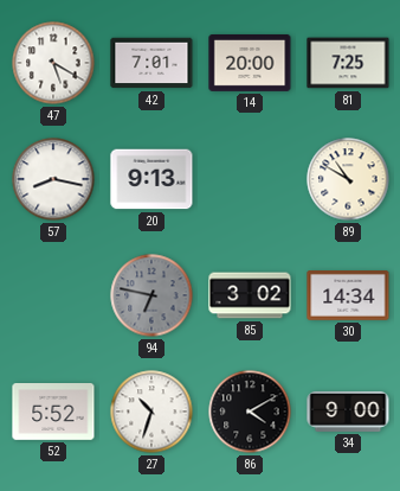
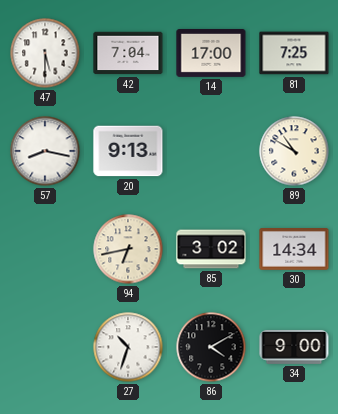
47: 5:20 -> 5:30 (45, 53)
42: 7:01 -> 7:04 (128, 53)
14: 20:00 -> 17:00 (211, 53)
94: 6:47 -> 6:43 (128, 249)
94 dial: grey -> cream (128, 249)
52: 5:52 -> none (53, 413)
